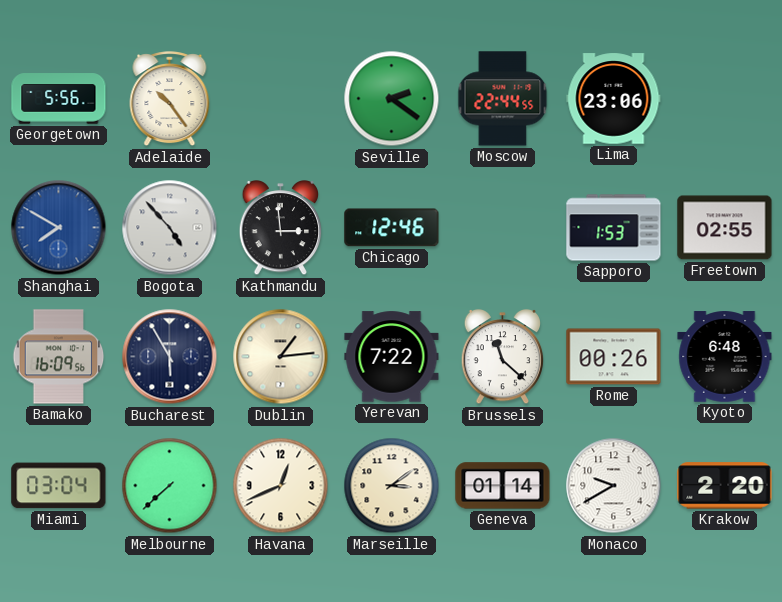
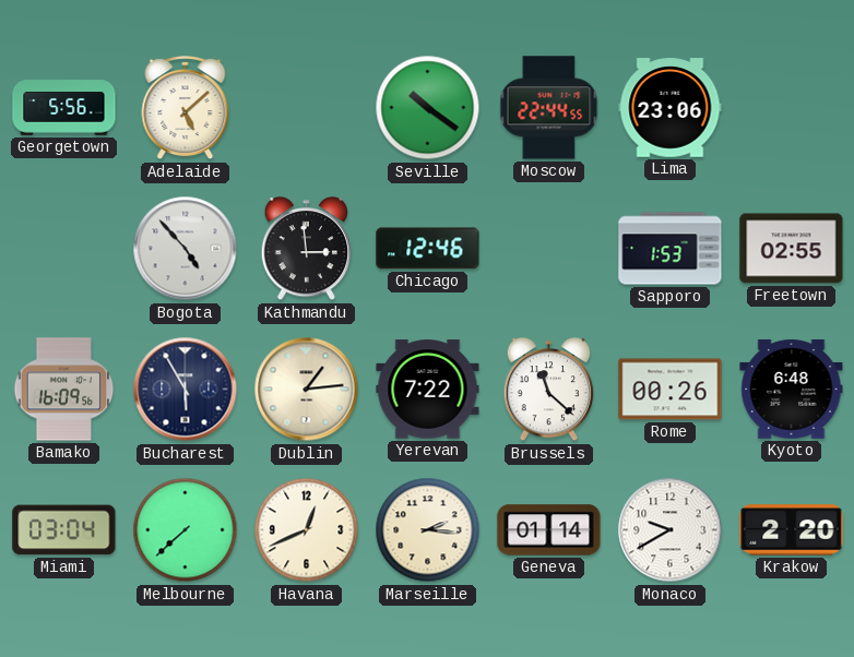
Adelaide: 10:24 -> 5:08 (186, 108)
Seville: 2:21 -> 10:21 (428, 108)
Shanghai: 7:50 -> none (59, 228)
Marseille: 3:09 -> 2:16 (428, 530)
